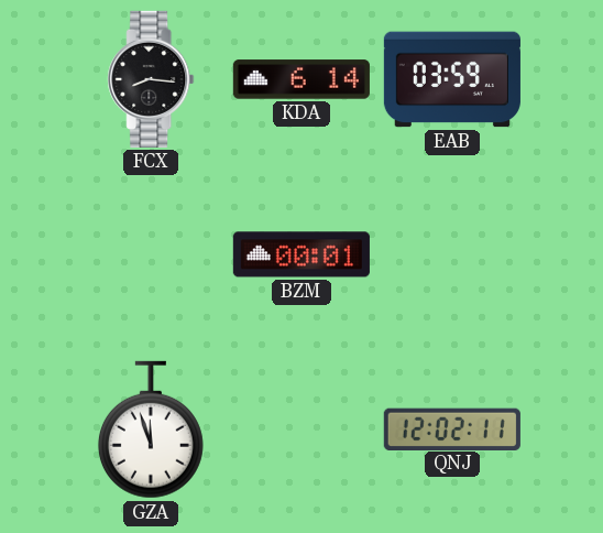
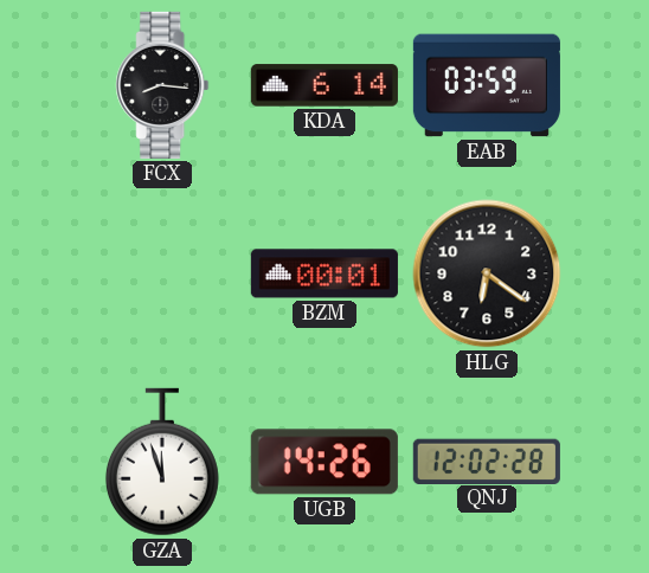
HLG: none -> 6:21 (487, 273)
UGB: none -> 14:26 (324, 462)
QNJ: 12:02:11 -> 12:02:28 (487, 461)
